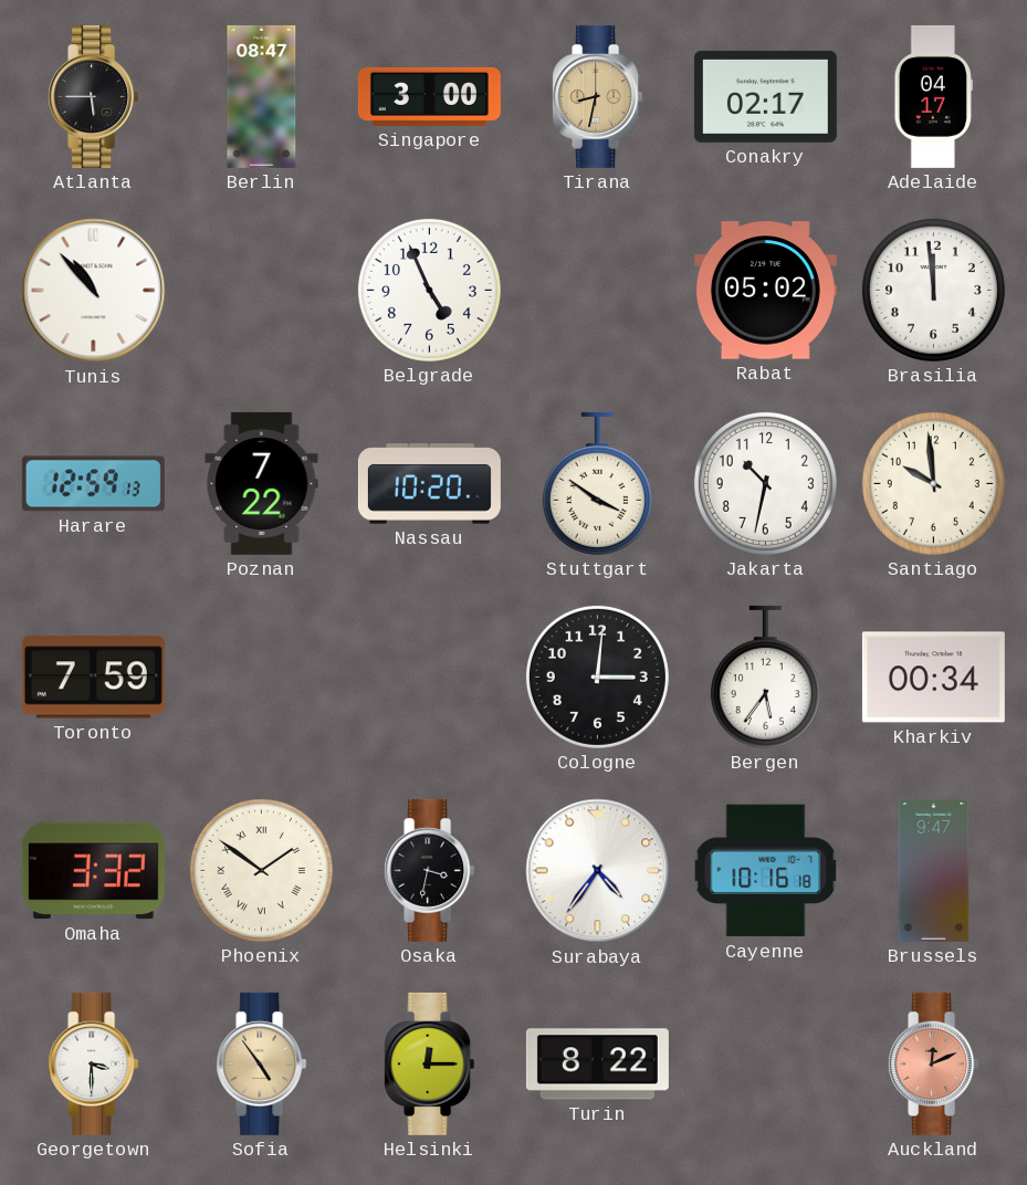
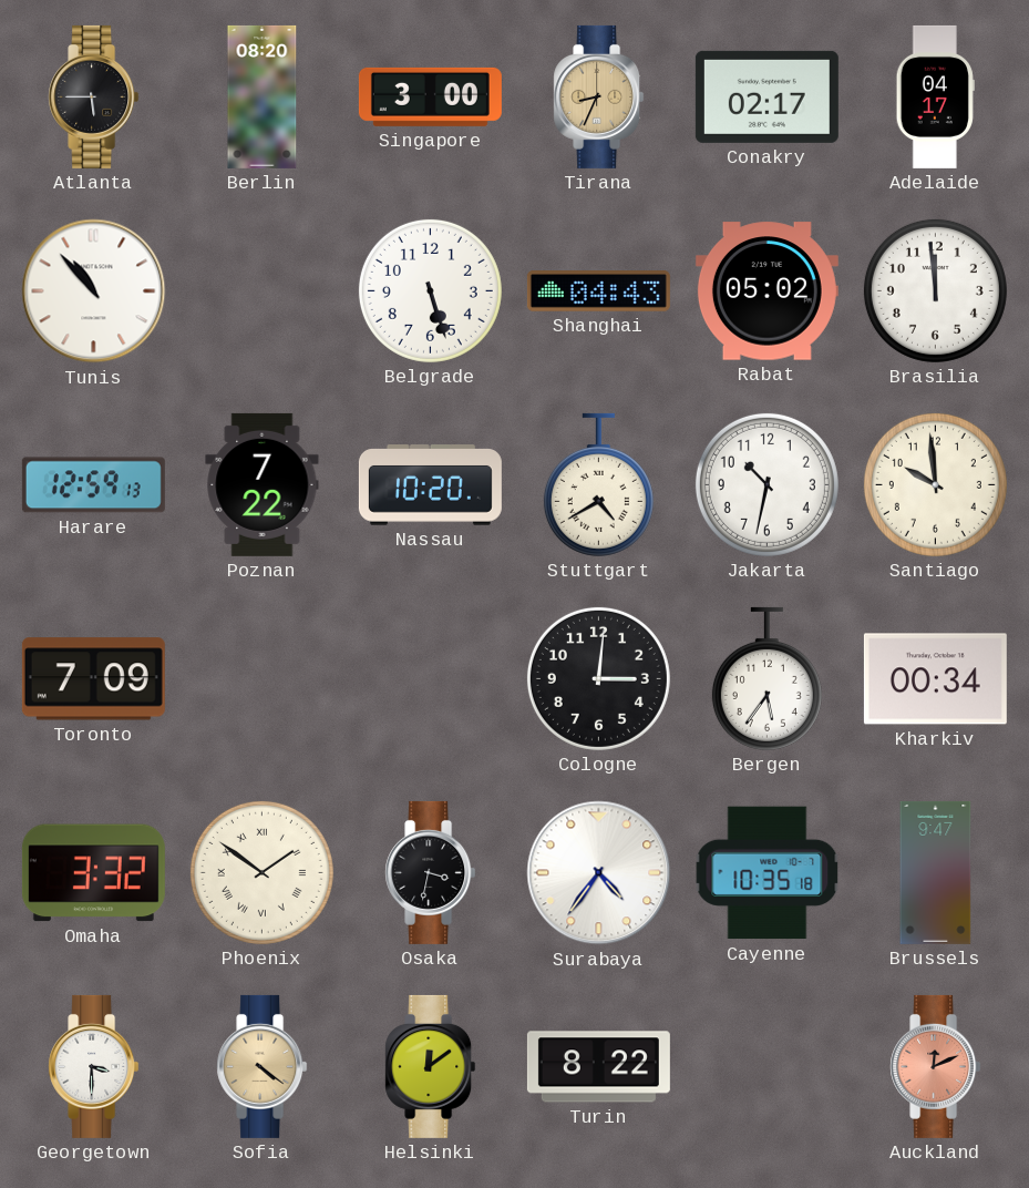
Berlin: 08:47 -> 08:20 (263, 96)
Tirana: 8:32 -> 8:34 (599, 96)
Belgrade: 4:56 -> 5:27 (430, 290)
Shanghai: none -> 04:43 (598, 291)
Stuttgart: 3:51 -> 4:40 (598, 484)
Toronto: 7:59 -> 7:09 (93, 679)
Cayenne: 10:16 -> 10:35 (768, 873)
Sofia: 4:54 -> 4:21 (263, 1066)
Helsinki: 12:15 -> 12:09 (431, 1066)
